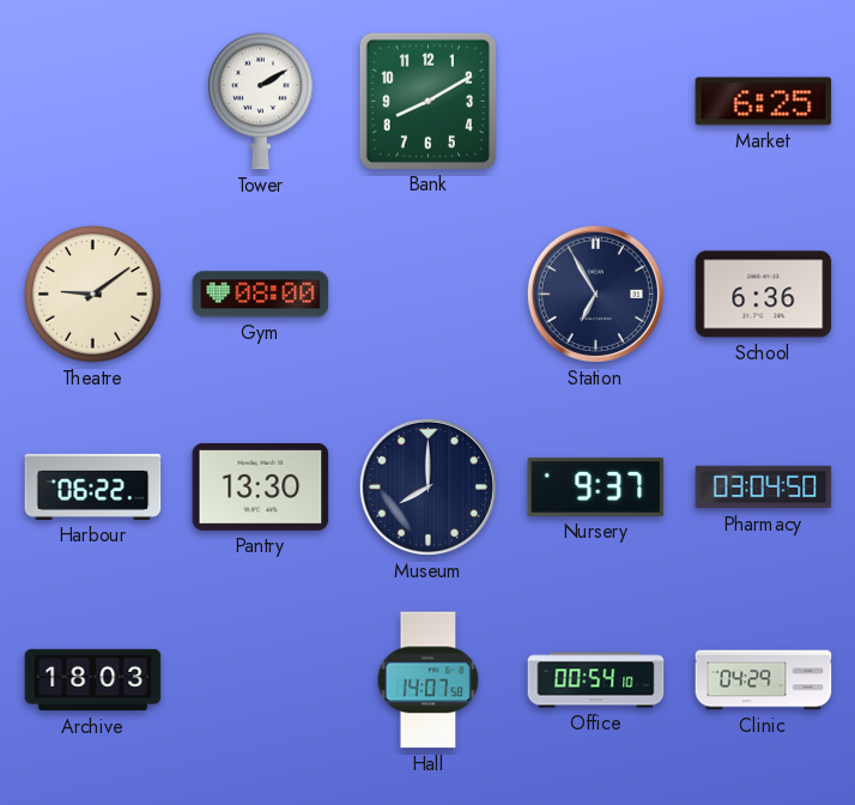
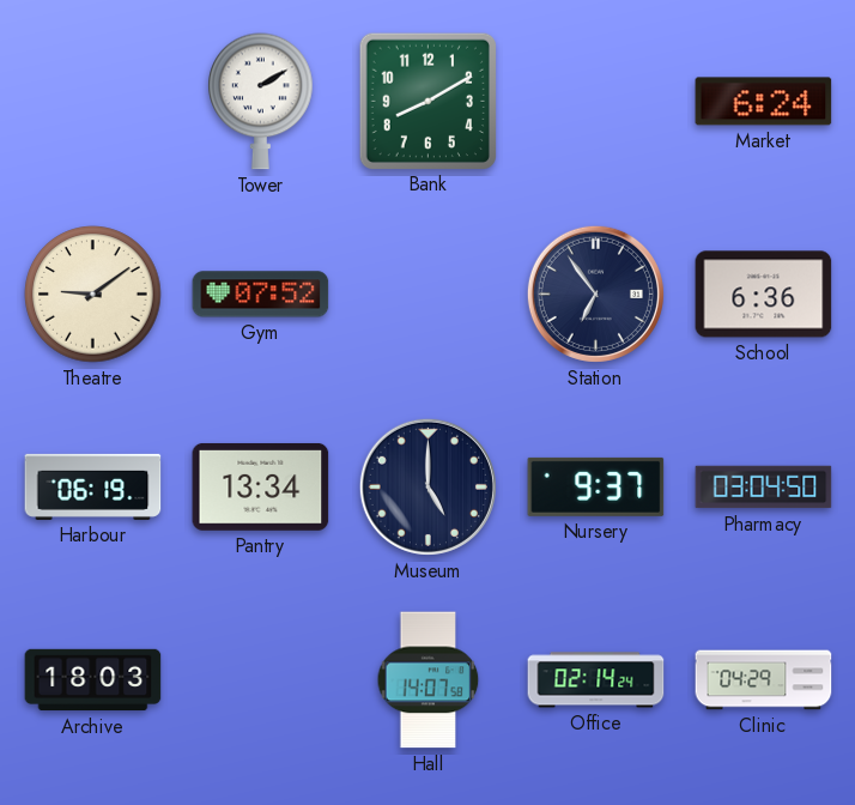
Market: 6:25 -> 6:24 (764, 102)
Gym: 08:00 -> 07:52 (261, 295)
Station: 6:55 -> 6:54 (595, 293)
Harbour: 06:22 -> 06:19 (93, 486)
Pantry: 13:30 -> 13:34 (261, 486)
Museum: 8:00 -> 5:00 (427, 486)
Office: 00:54 -> 02:14 (596, 680)
